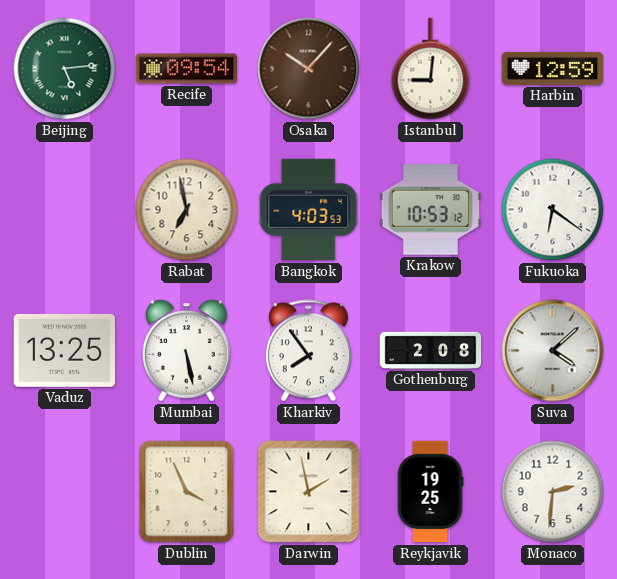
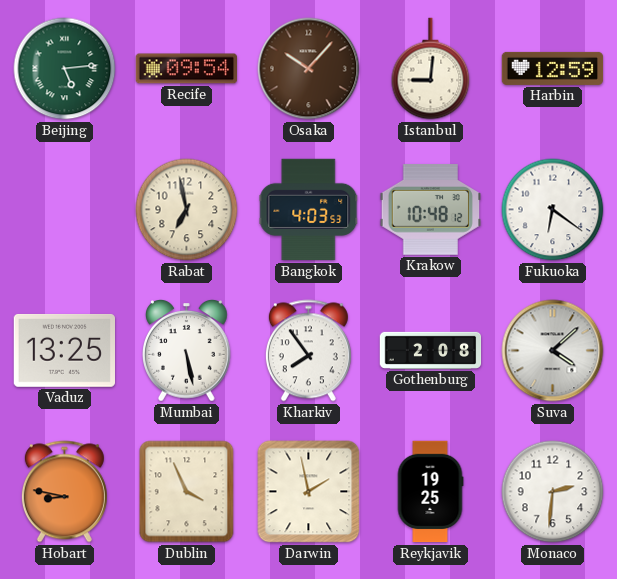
Krakow: 10:53 -> 10:48 (430, 210)
Hobart: none -> 8:47 (64, 492)
